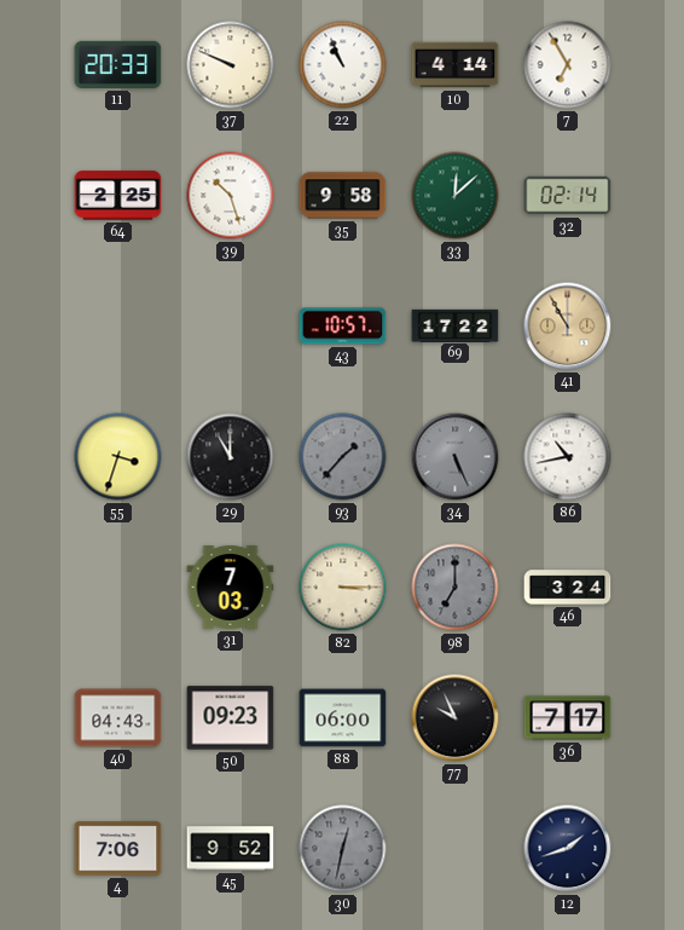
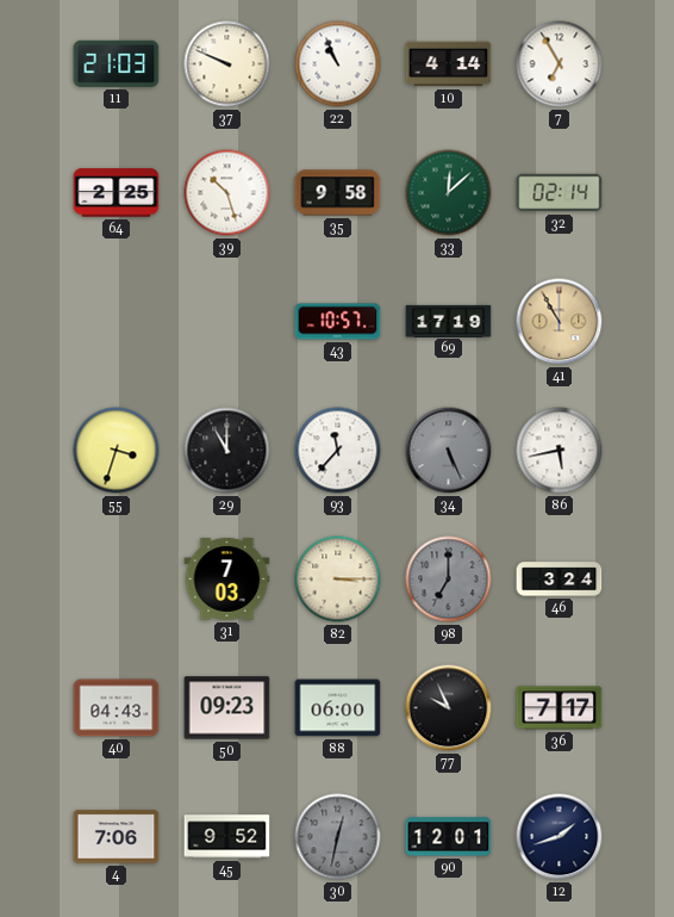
11: 20:33 -> 21:03 (117, 63)
69: 17:22 -> 17:19 (449, 321)
93: 1:37 -> 11:37 (338, 451)
93 dial: grey -> white (338, 451)
86: 10:43 -> 5:43 (560, 451)
90: none -> 12:01 (449, 837)
